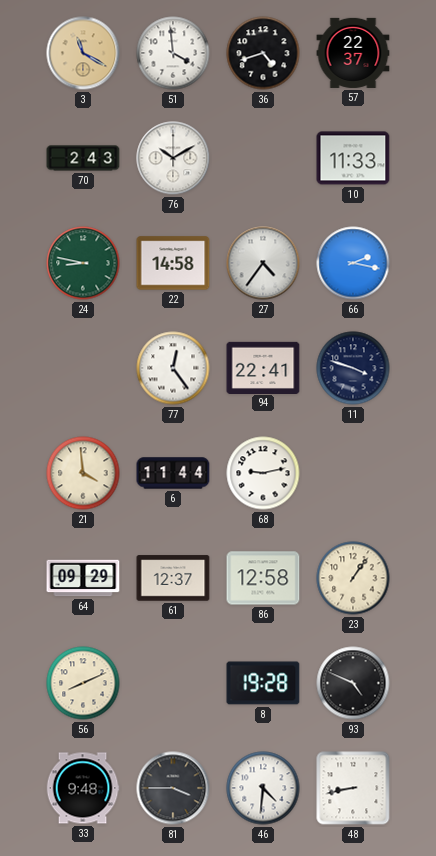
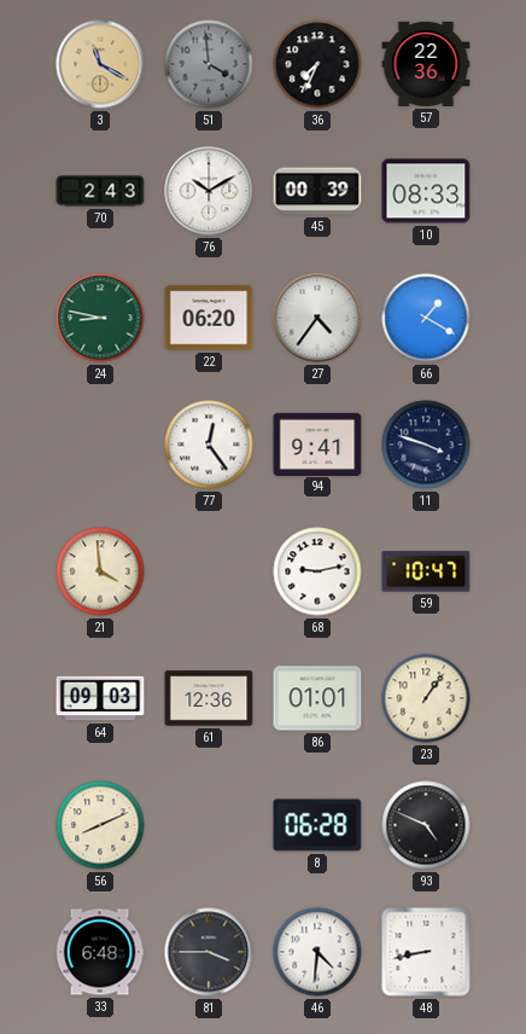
51 dial: white -> grey (209, 64)
36: 4:42 -> 7:34 (317, 64)
57: 22:37 -> 22:36 (426, 64)
45: none -> 00:39 (317, 191)
10: 11:33 -> 08:33 (426, 191)
22: 14:58 -> 06:20 (209, 318)
66: 2:17 -> 1:20 (426, 318)
94: 22:41 -> 9:41 (317, 443)
6: 11:44 -> none (173, 473)
59: none -> 10:47 (426, 571)
64: 09:29 -> 09:03 (100, 698)
61: 12:37 -> 12:36 (209, 698)
86: 12:58 -> 01:01 (317, 698)
8: 19:28 -> 06:28 (317, 825)
33: 9:48 -> 6:48 (100, 952)
